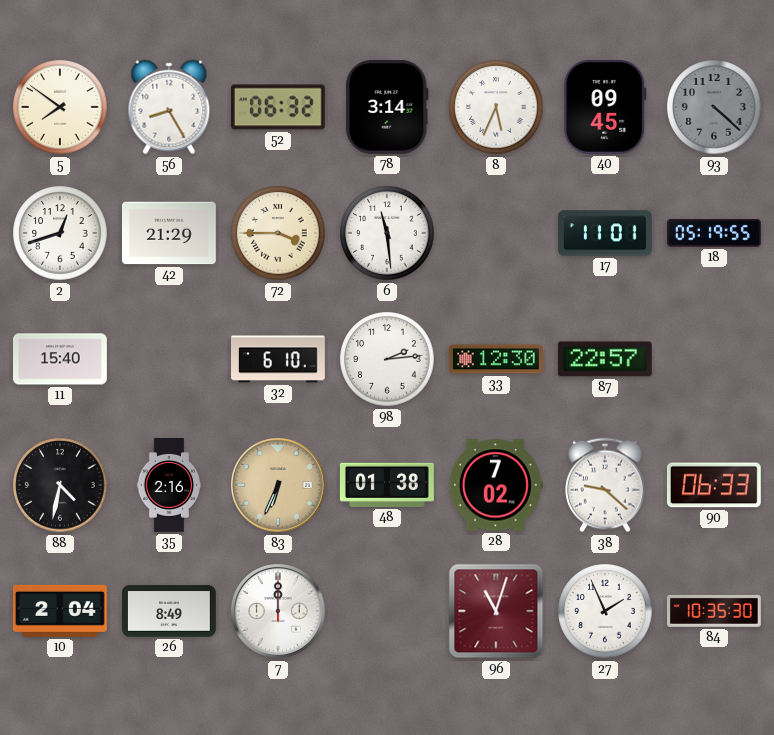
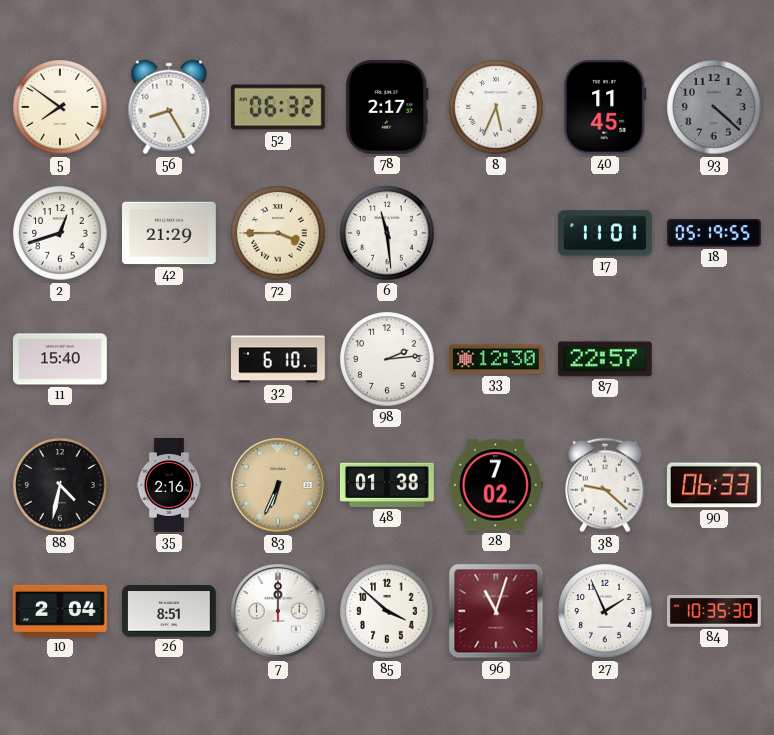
78: 3:14 -> 2:17 (387, 107)
40: 09:45 -> 11:45 (605, 107)
26: 8:49 -> 8:51 (170, 611)
85: none -> 3:52 (387, 611)
